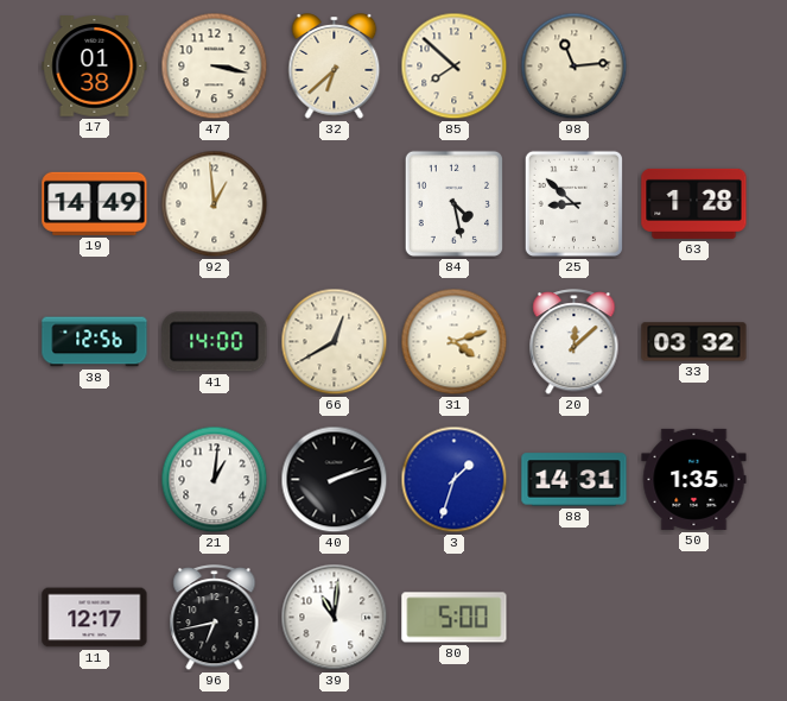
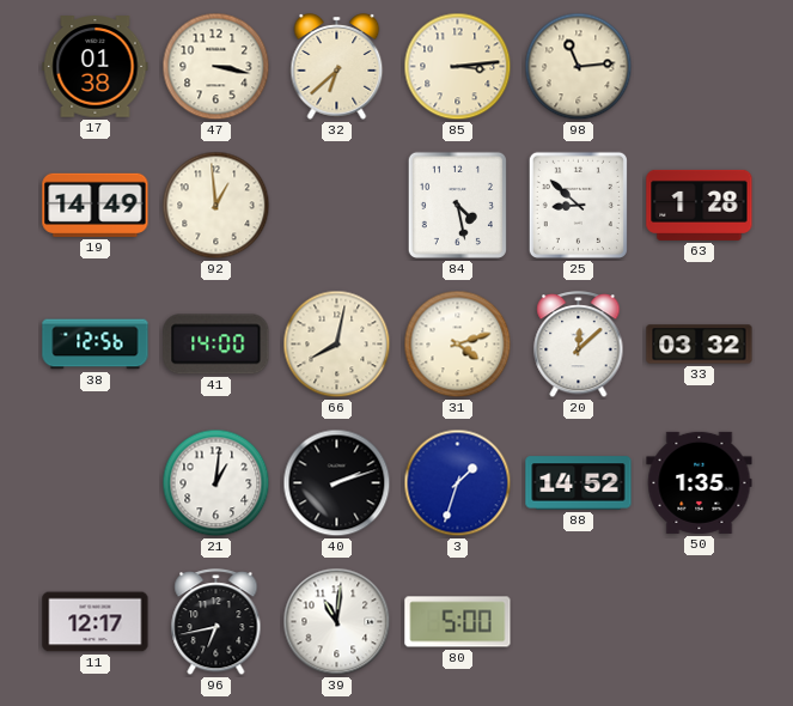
85: 7:52 -> 3:14 (458, 67)
66: 12:40 -> 8:02 (337, 345)
88: 14:31 -> 14:52 (579, 483)
